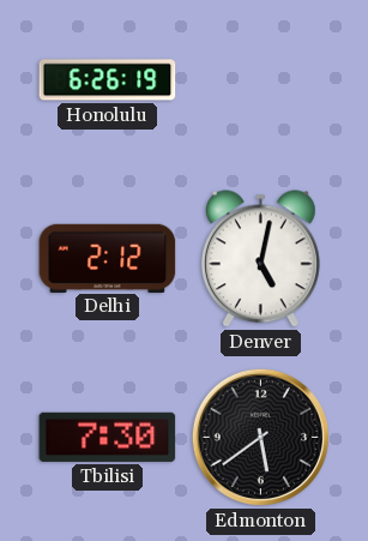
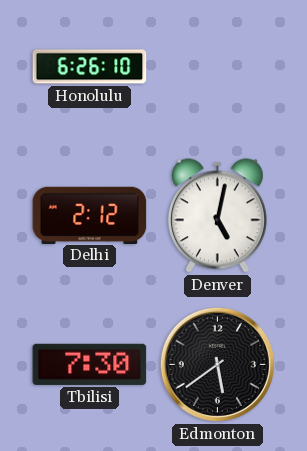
Honolulu: 6:26:19 -> 6:26:10 (90, 67)
